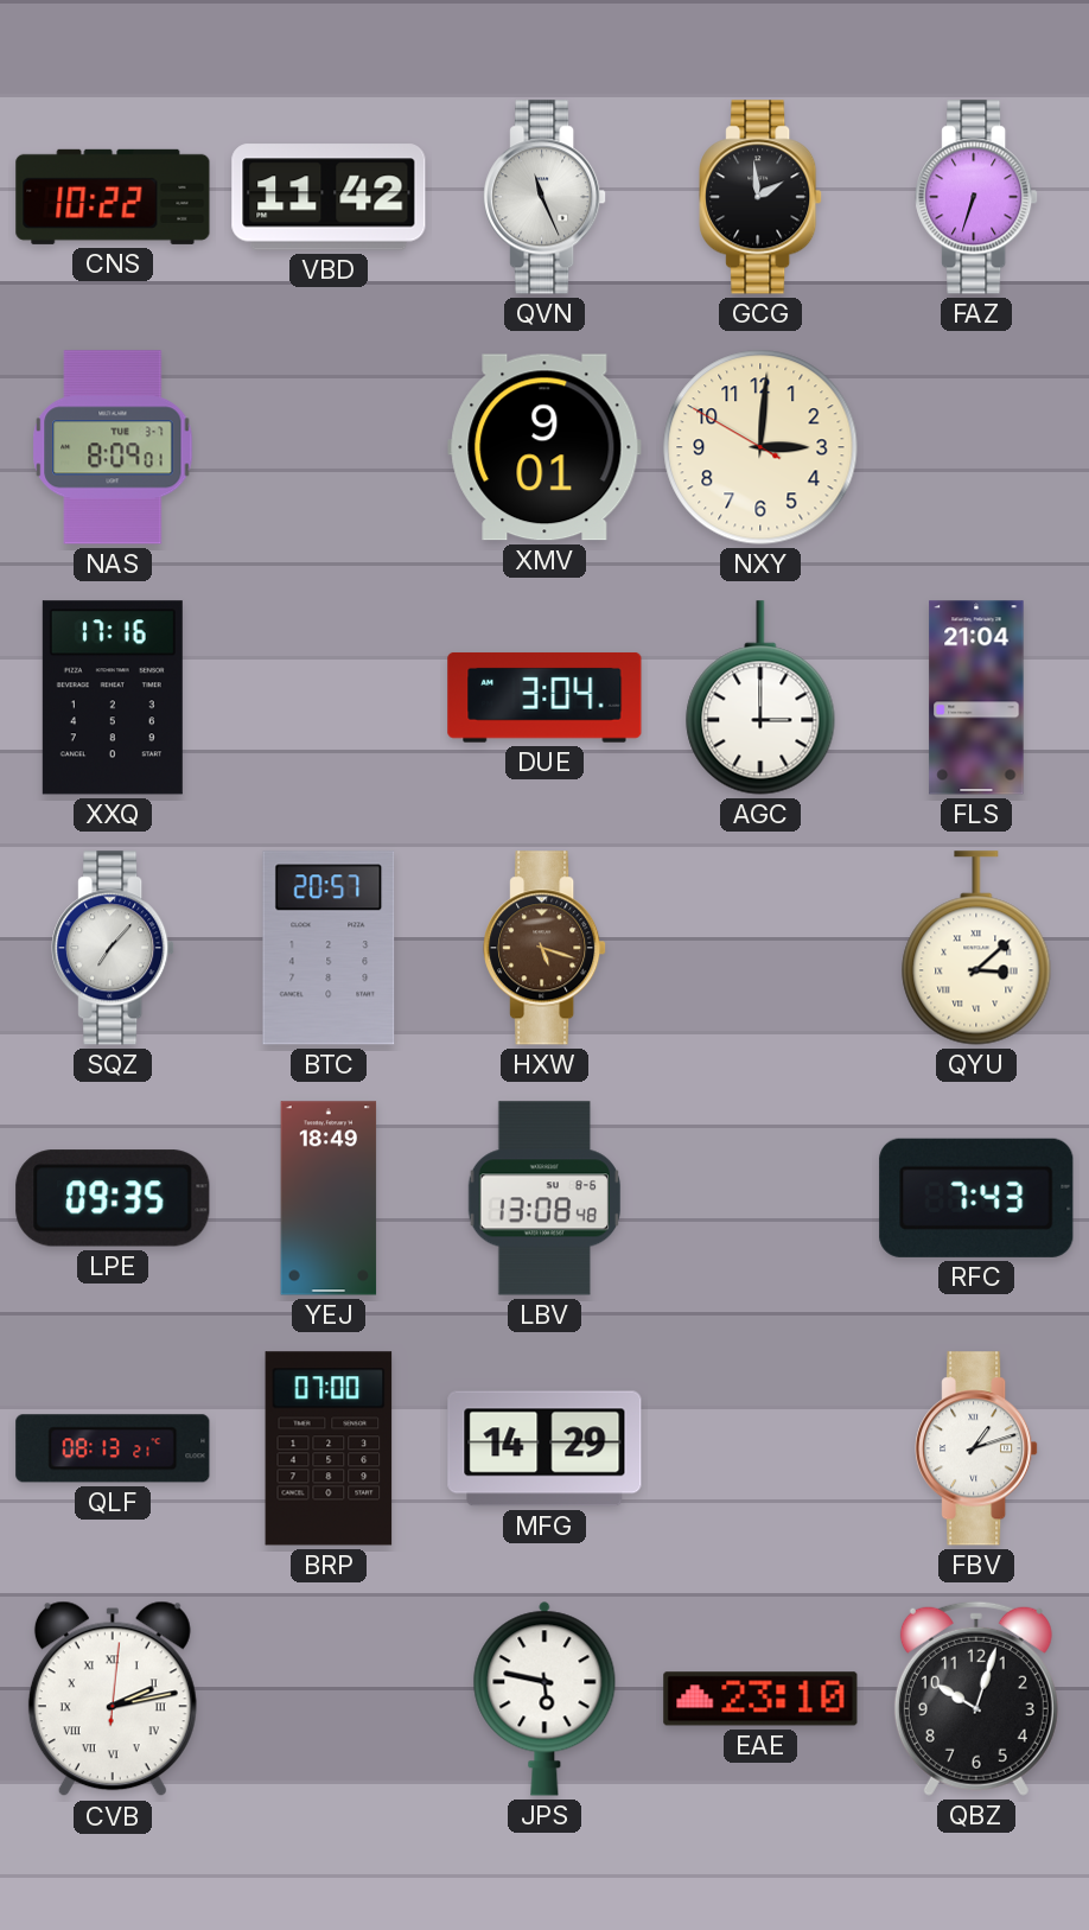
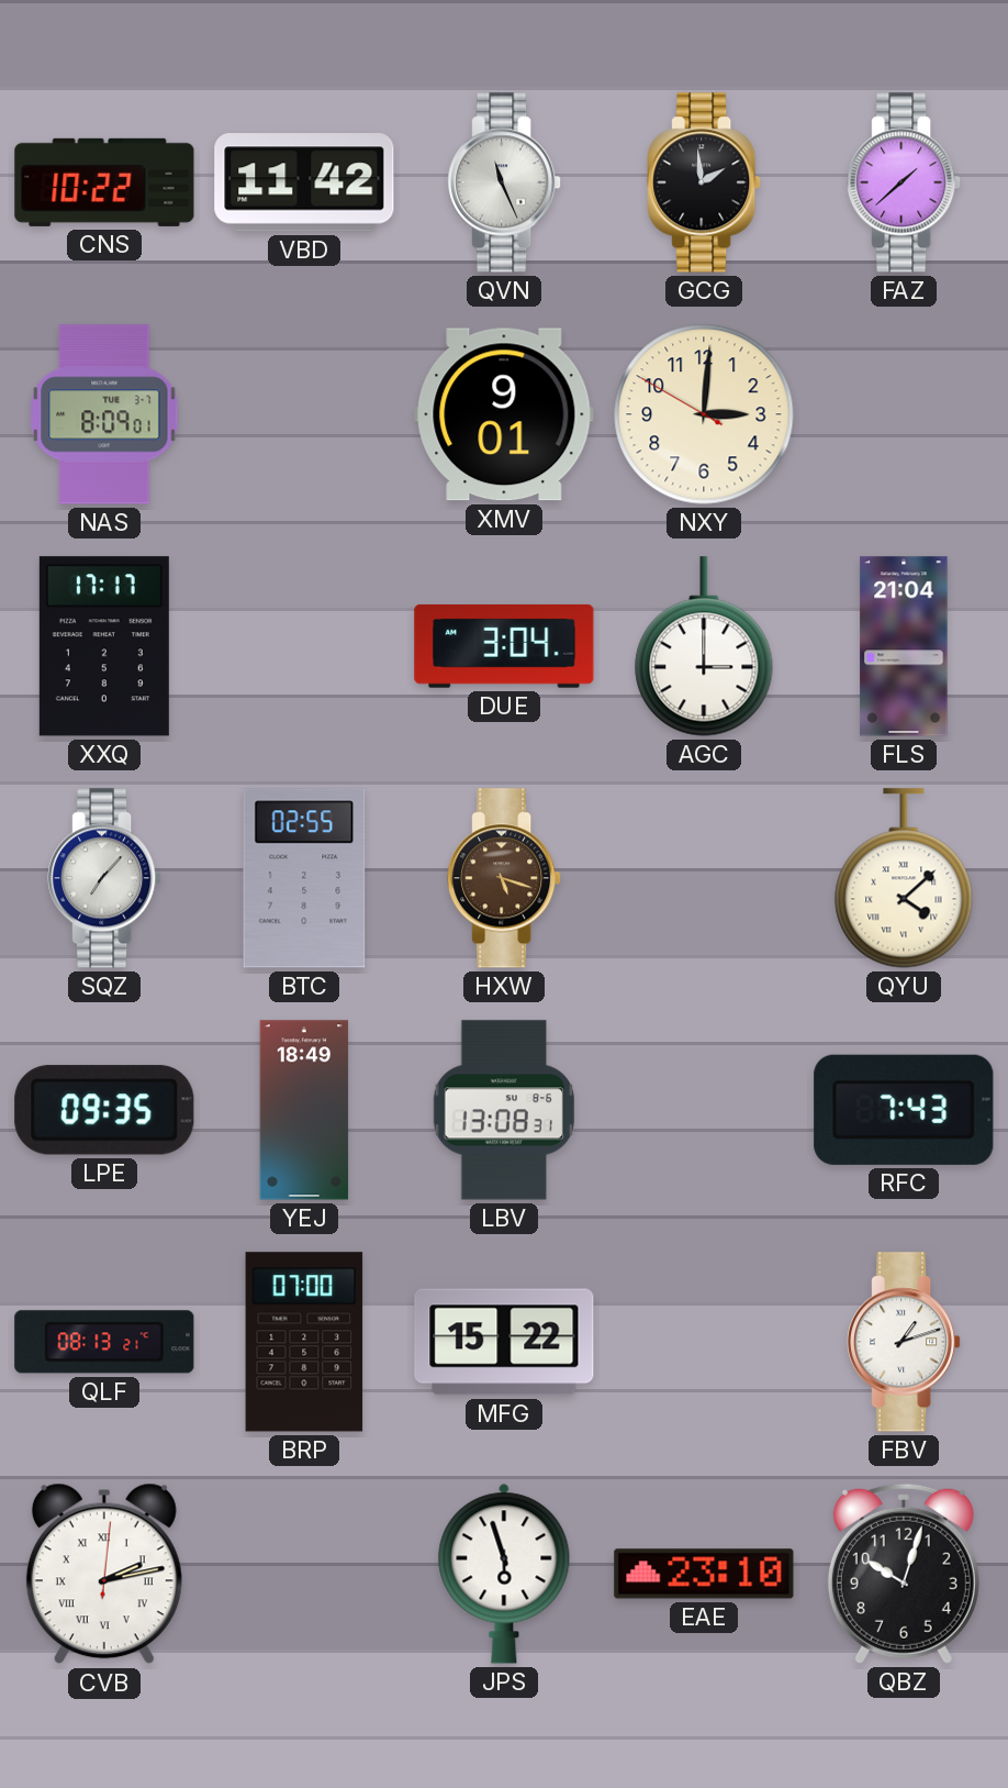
FAZ: 6:33 -> 1:38 (904, 182)
XXQ: 17:16 -> 17:17 (104, 646)
BTC: 20:57 -> 02:55 (304, 878)
QYU: 3:08 -> 4:08 (904, 878)
LBV: 13:08:48 -> 13:08:31 (503, 1110)
MFG: 14:29 -> 15:22 (504, 1342)
JPS: 5:47 -> 5:57 (504, 1574)
